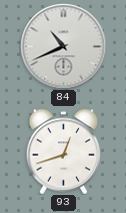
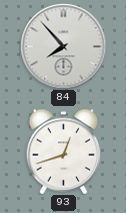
84: 10:41 -> 7:53 (63, 46)
